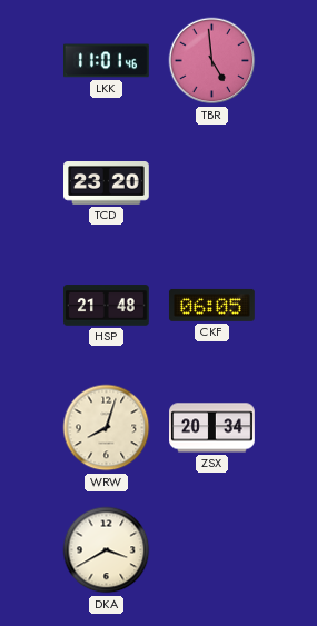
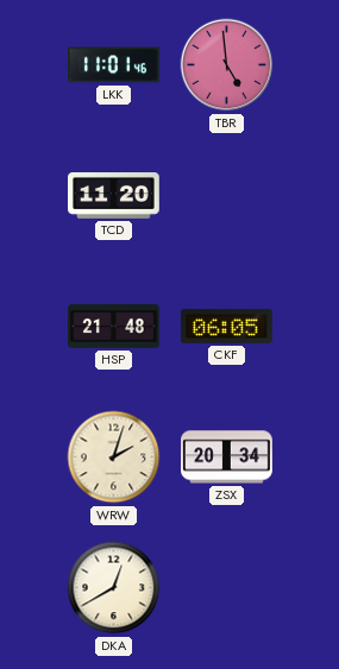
TCD: 23:20 -> 11:20 (114, 196)
WRW: 8:03 -> 2:03 (114, 457)
DKA: 3:40 -> 12:40 (114, 588)
